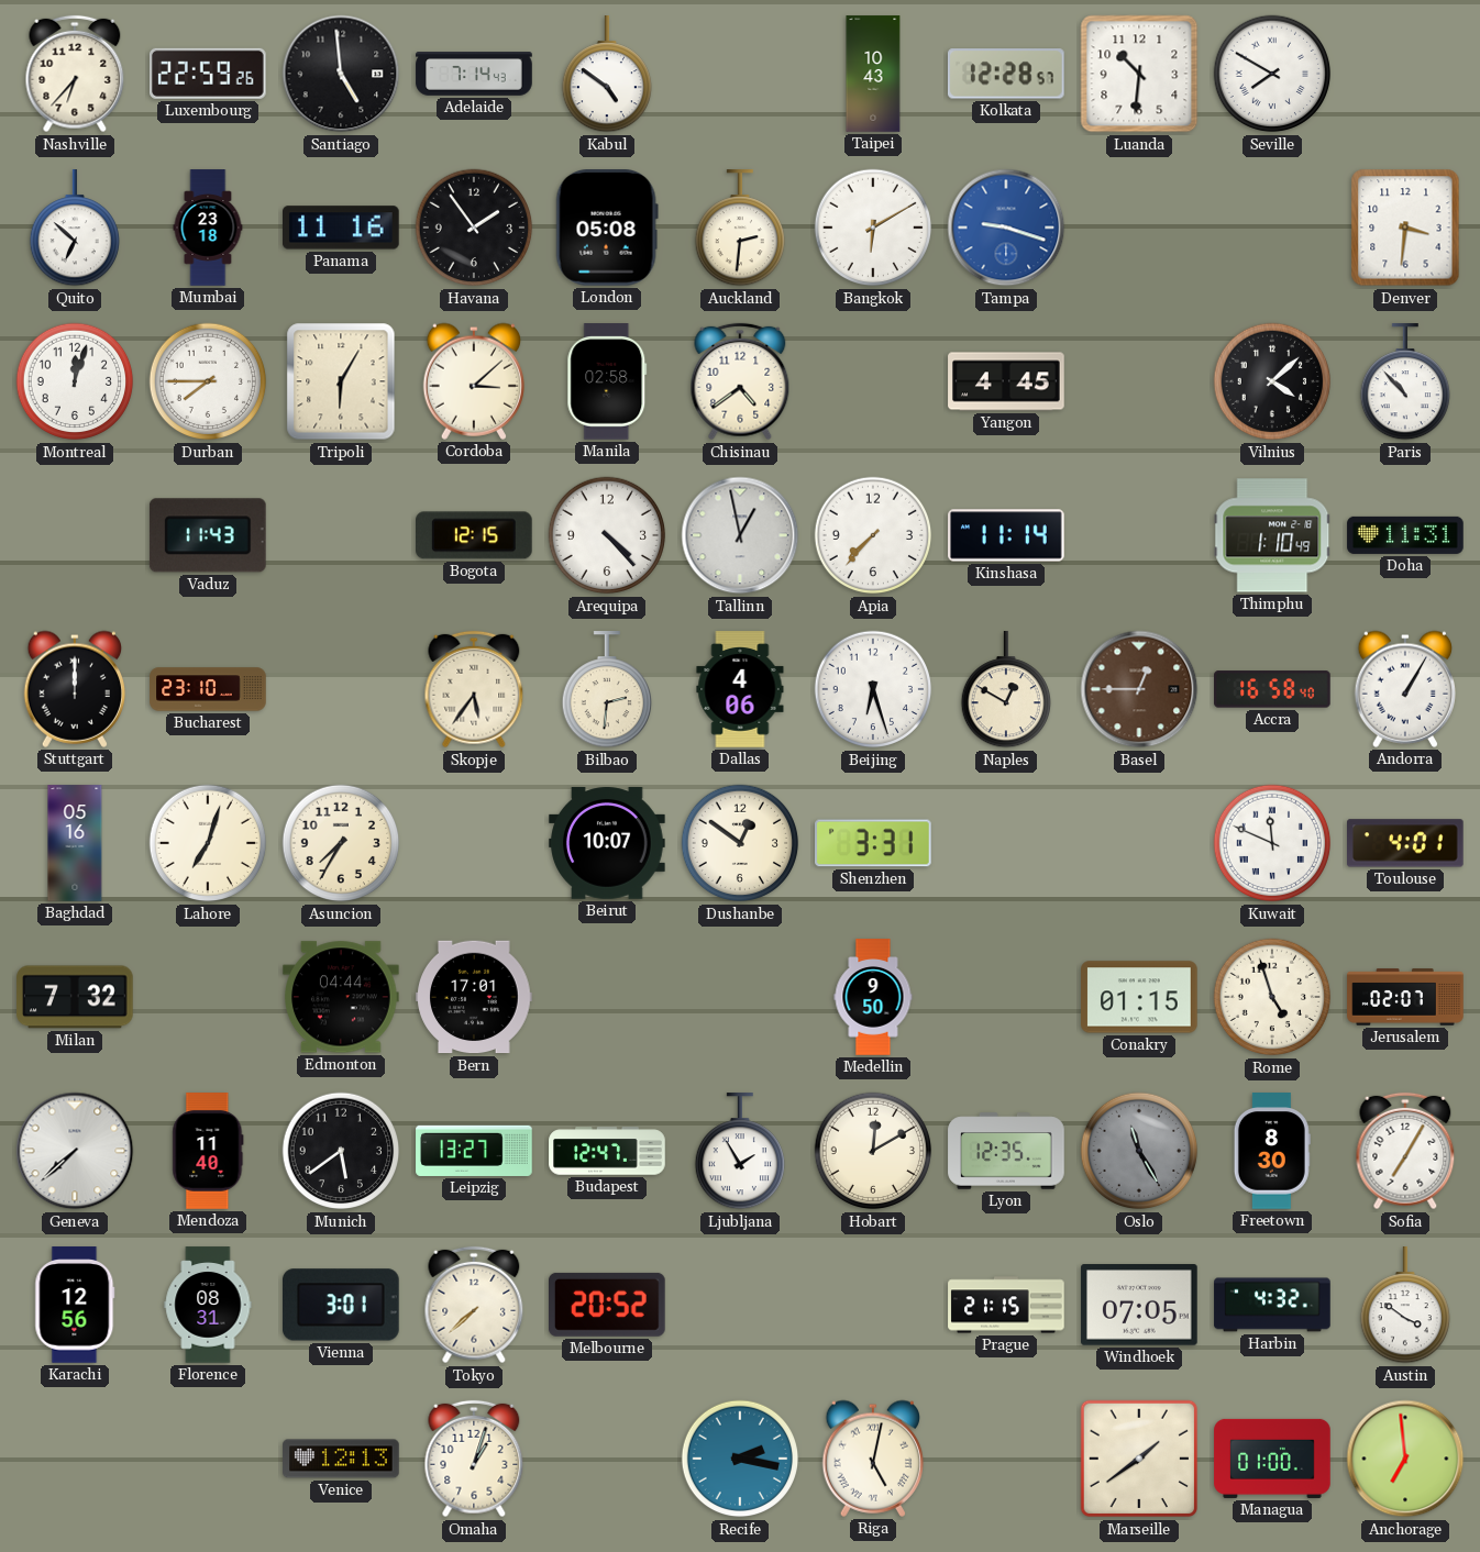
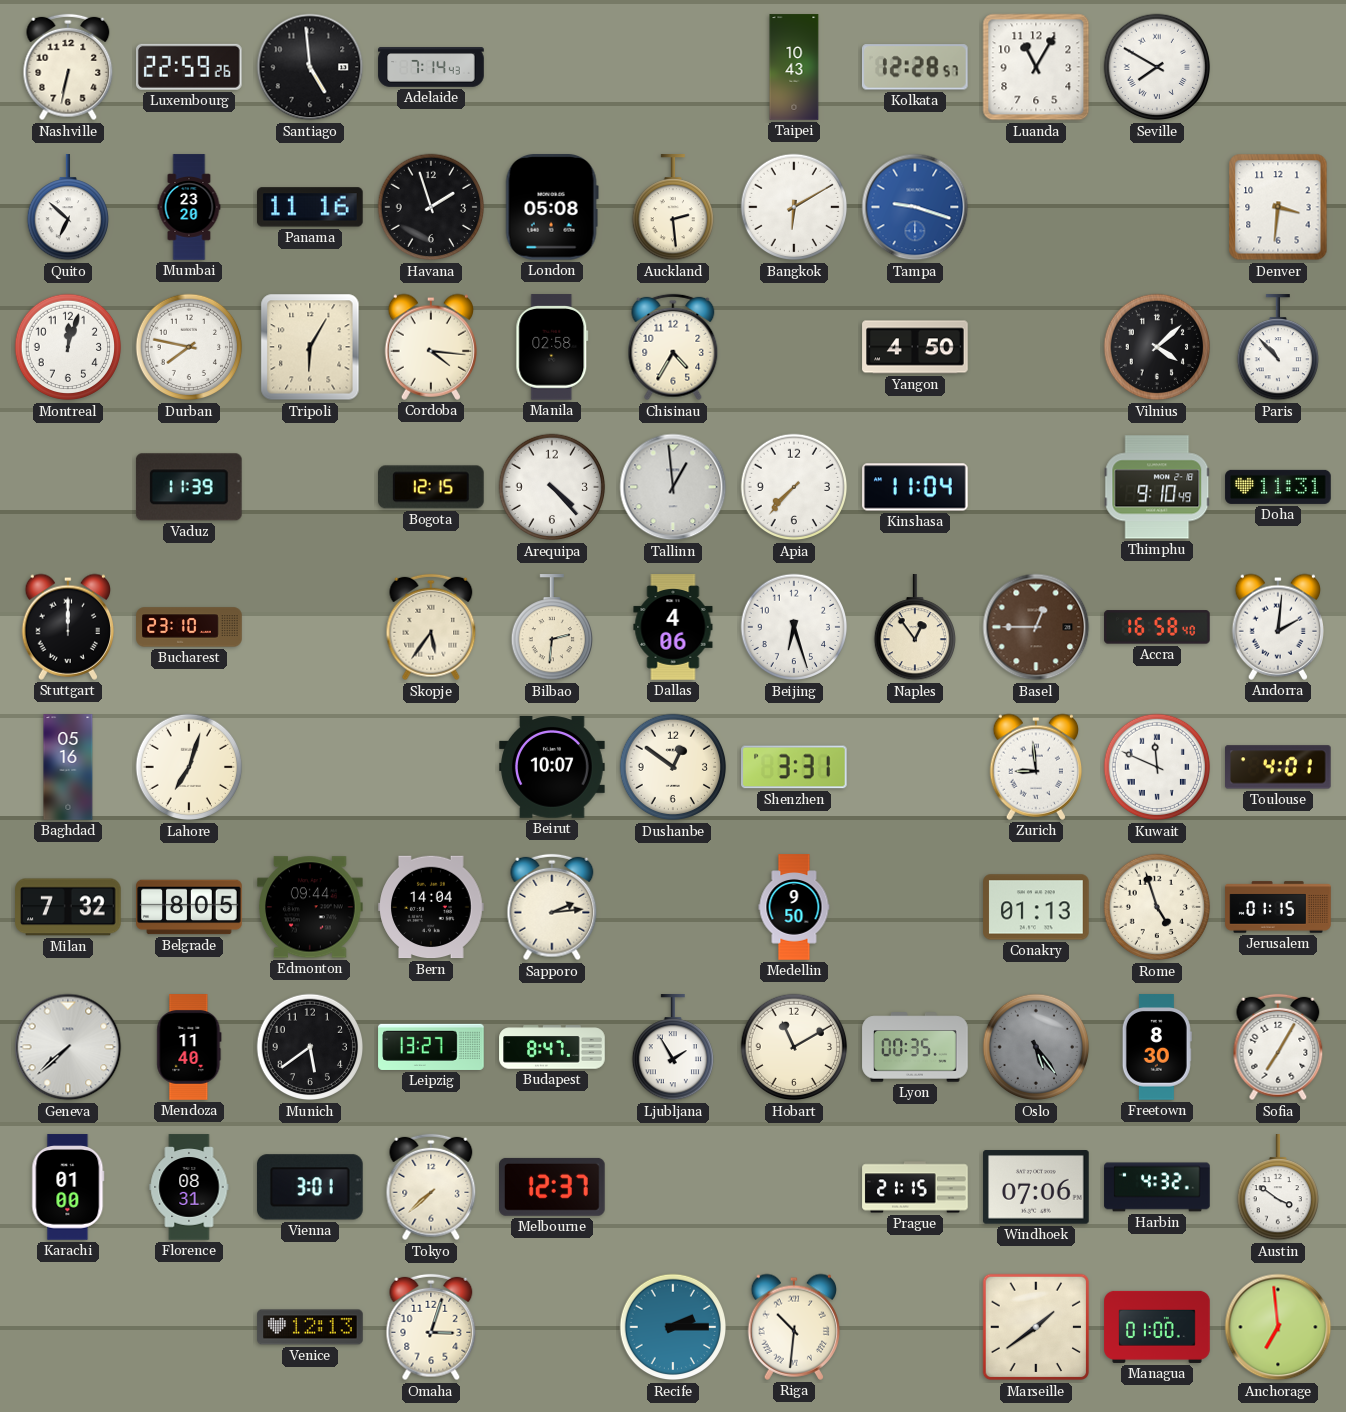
Nashville: 6:37 -> 6:32 (68, 67)
Kabul: 4:51 -> none (606, 75)
Luanda: 10:31 -> 11:05 (1036, 67)
Mumbai: 23:18 -> 23:20 (189, 207)
Havana: 1:54 -> 1:57 (431, 207)
Auckland: 2:31 -> 2:29 (672, 208)
Durban: 7:45 -> 7:47 (189, 347)
Cordoba: 3:08 -> 4:16 (430, 347)
Chisinau: 4:39 -> 4:35 (673, 347)
Yangon: 4:45 -> 4:50 (915, 347)
Vaduz: 11:43 -> 11:39 (189, 487)
Tallinn: 12:58 -> 12:59 (673, 487)
Kinshasa: 11:14 -> 11:04 (915, 487)
Thimphu: 1:10 -> 9:10 (1157, 487)
Naples: 12:50 -> 12:54 (914, 628)
Andorra: 1:05 -> 2:01 (1277, 627)
Asuncion: 7:35 -> none (341, 843)
Zurich: none -> 8:59 (1035, 767)
Belgrade: none -> 8:05 (189, 907)
Edmonton: 04:44 -> 09:44 (311, 907)
Bern: 17:01 -> 14:04 (431, 907)
Sapporo: none -> 2:14 (552, 907)
Conakry: 01:15 -> 01:13 (1036, 907)
Jerusalem: 02:07 -> 01:15 (1278, 907)
Budapest: 12:47 -> 8:47 (552, 1047)
Hobart: 12:10 -> 11:10 (794, 1047)
Lyon: 12:35 -> 00:35 (915, 1047)
Oslo: 11:25 -> 5:24 (1036, 1047)
Karachi: 12:56 -> 01:00 (68, 1187)
Melbourne: 20:52 -> 12:37 (553, 1187)
Windhoek: 07:05 -> 07:06 (1036, 1187)
Omaha: 1:03 -> 3:03 (431, 1327)
Recife: 2:17 -> 2:15 (673, 1327)
Riga: 5:02 -> 10:31 (793, 1327)
